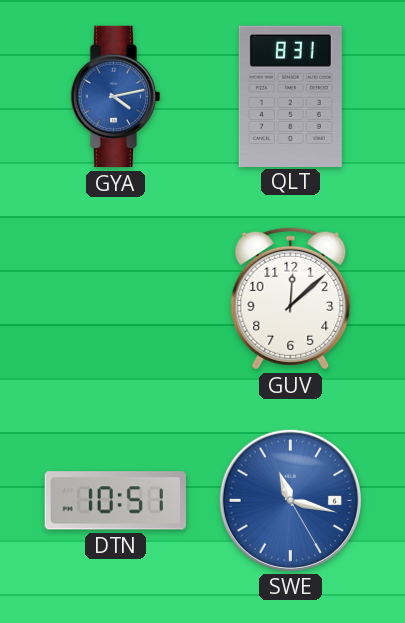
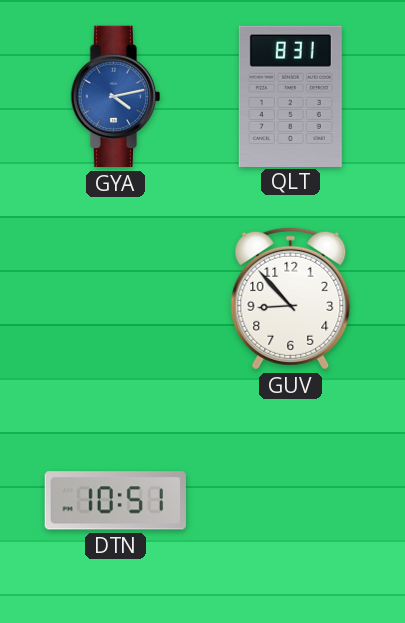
GUV: 12:08 -> 8:53 (291, 298)
SWE: 11:17 -> none (290, 500)
